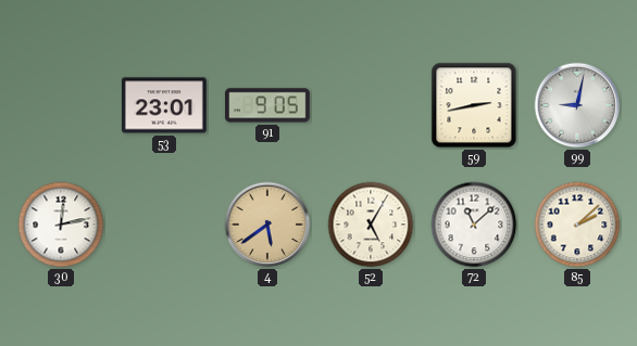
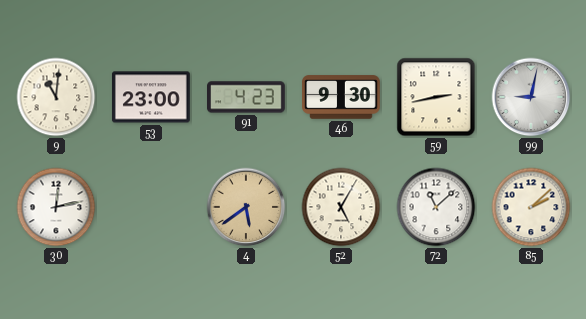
9: none -> 11:01 (56, 97)
53: 23:01 -> 23:00 (151, 97)
91: 9:05 -> 4:23 (247, 97)
46: none -> 9:30 (342, 97)
